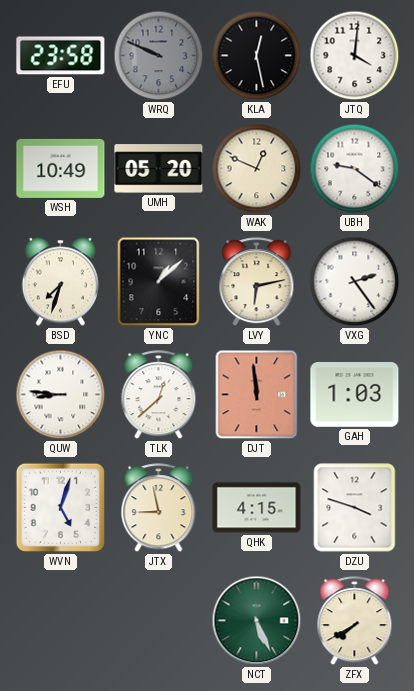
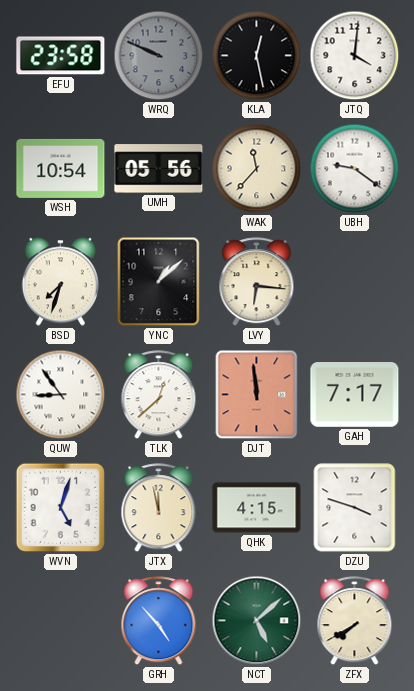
WSH: 10:49 -> 10:54 (61, 168)
UMH: 05:20 -> 05:56 (159, 169)
WAK: 12:49 -> 11:37 (257, 169)
LVY: 6:13 -> 6:16 (257, 282)
VXG: 2:24 -> none (355, 282)
QUW: 8:46 -> 8:54 (61, 395)
GAH: 1:03 -> 7:17 (355, 395)
JTX: 8:58 -> 11:58 (159, 508)
GRH: none -> 4:53 (159, 621)
NCT: 5:26 -> 5:08 (257, 621)
